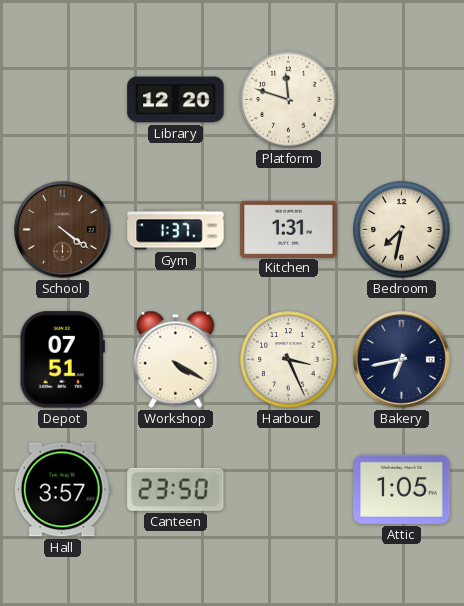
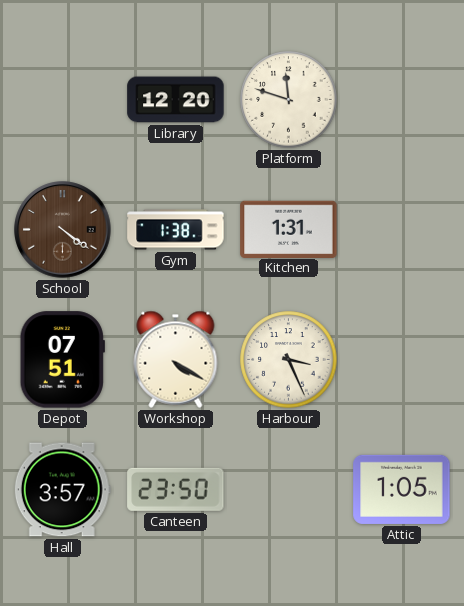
Gym: 1:37 -> 1:38 (176, 230)
Bedroom: 7:32 -> none (402, 230)
Bakery: 6:43 -> none (402, 360)
